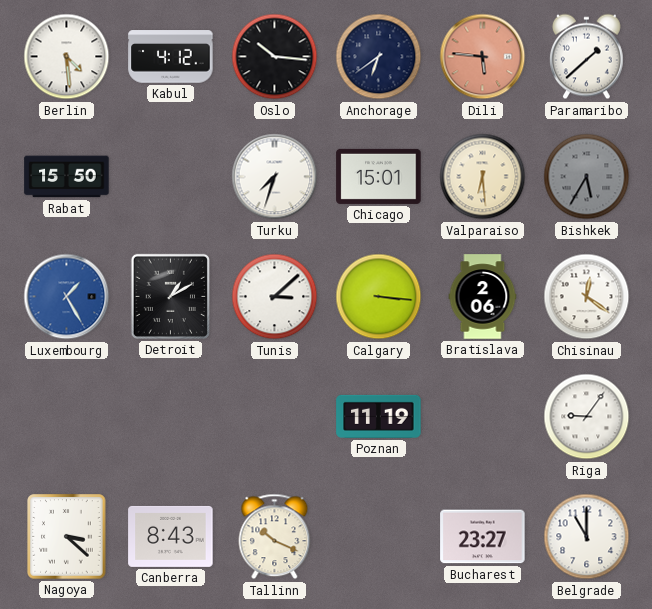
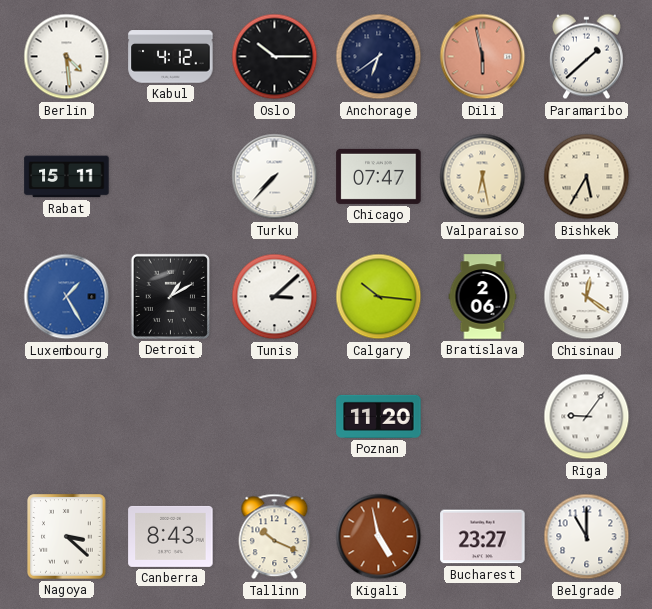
Oslo: 10:16 -> 10:15 (275, 57)
Dili: 5:46 -> 5:58 (483, 57)
Rabat: 15:50 -> 15:11 (67, 177)
Turku: 7:33 -> 7:37 (275, 177)
Chicago: 15:01 -> 07:47 (379, 176)
Valparaiso: 6:29 -> 6:28 (483, 177)
Bishkek dial: grey -> cream (587, 177)
Calgary: 3:16 -> 10:16 (379, 297)
Poznan: 11:19 -> 11:20 (379, 416)
Kigali: none -> 4:58 (379, 537)
